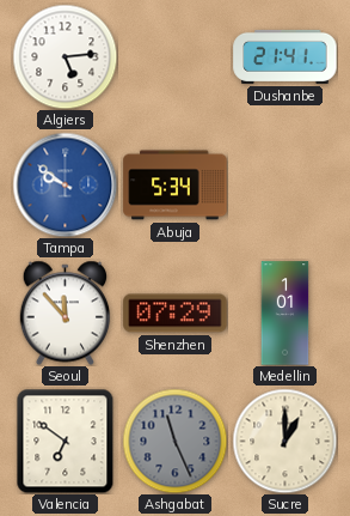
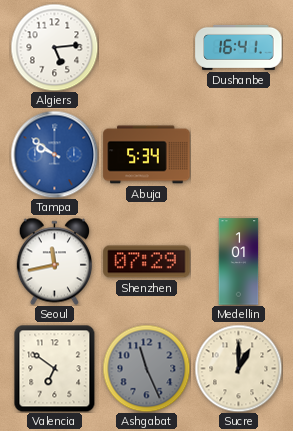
Dushanbe: 21:41 -> 16:41 (239, 47)
Seoul: 11:53 -> 11:43 (54, 261)
